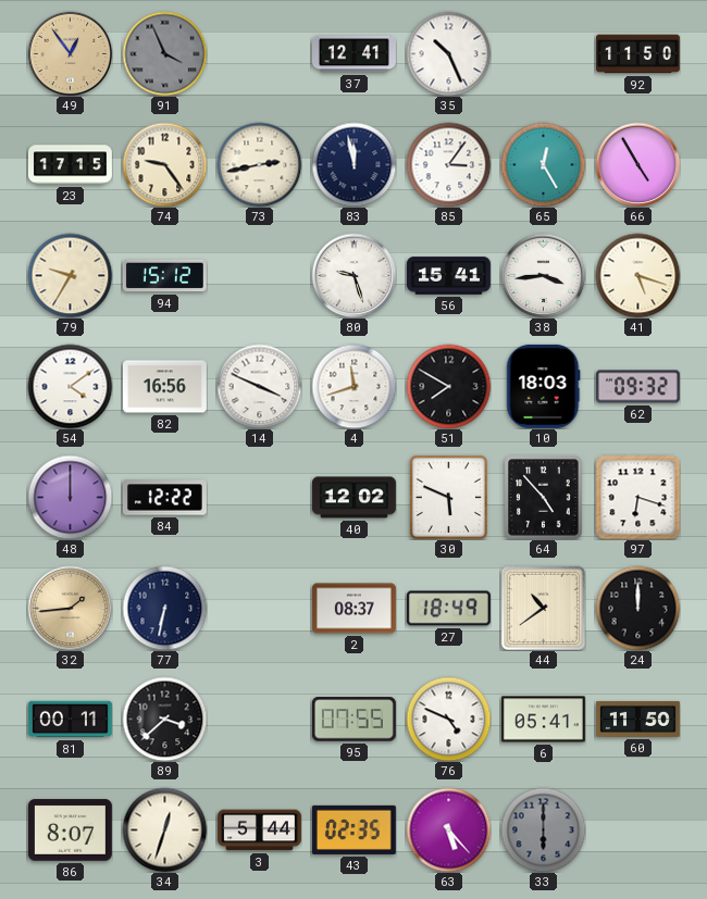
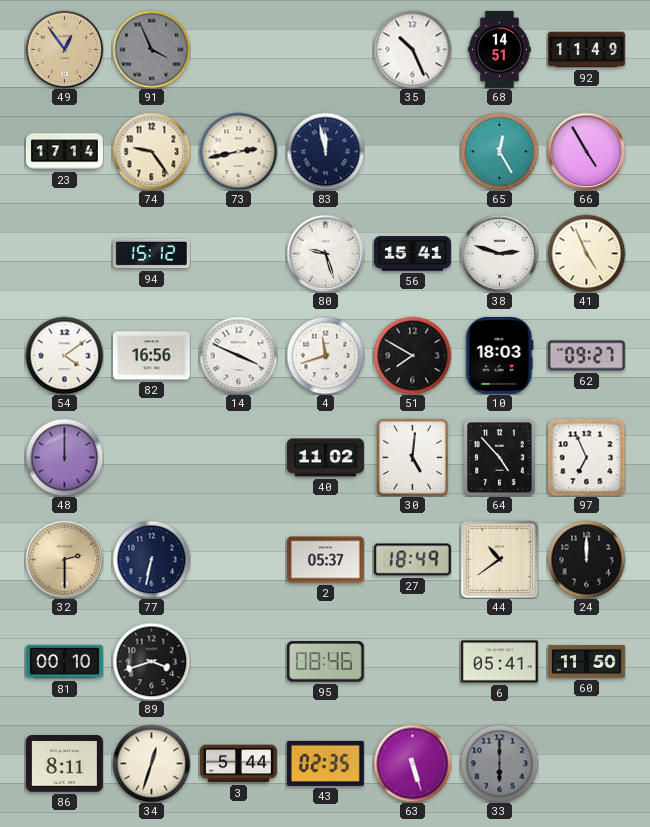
37: 12:41 -> none (353, 54)
68: none -> 14:51 (499, 49)
92: 11:50 -> 11:49 (586, 50)
23: 17:15 -> 17:14 (64, 152)
85: 3:06 -> none (448, 164)
79: 9:35 -> none (70, 275)
38: 3:44 -> 2:48 (499, 253)
41: 5:18 -> 4:56 (586, 253)
62: 09:32 -> 09:27 (586, 356)
84: 12:22 -> none (164, 498)
40: 12:02 -> 11:02 (325, 458)
30: 5:49 -> 5:01 (412, 457)
97: 6:18 -> 6:56 (586, 457)
32: 1:44 -> 2:30 (64, 559)
2: 08:37 -> 05:37 (325, 560)
81: 00:11 -> 00:10 (64, 662)
89: 3:38 -> 3:42 (151, 661)
95: 07:55 -> 08:46 (325, 662)
76: 4:49 -> none (448, 719)
86: 8:07 -> 8:11 (64, 764)
63: 5:23 -> 5:27 (412, 763)
